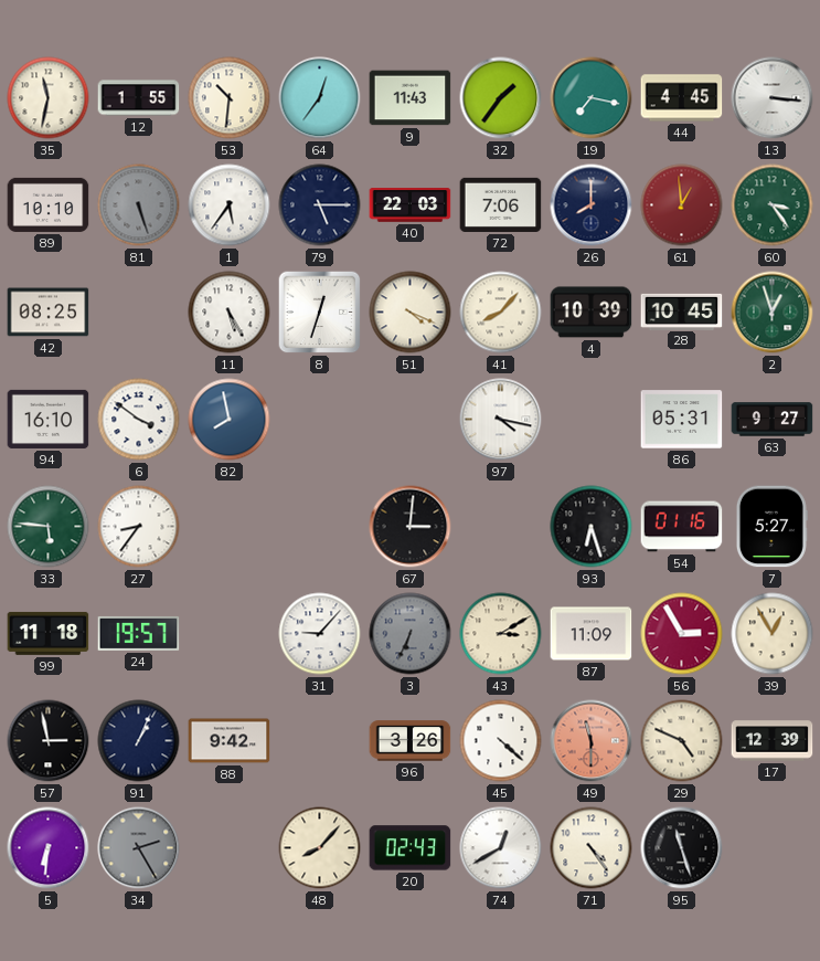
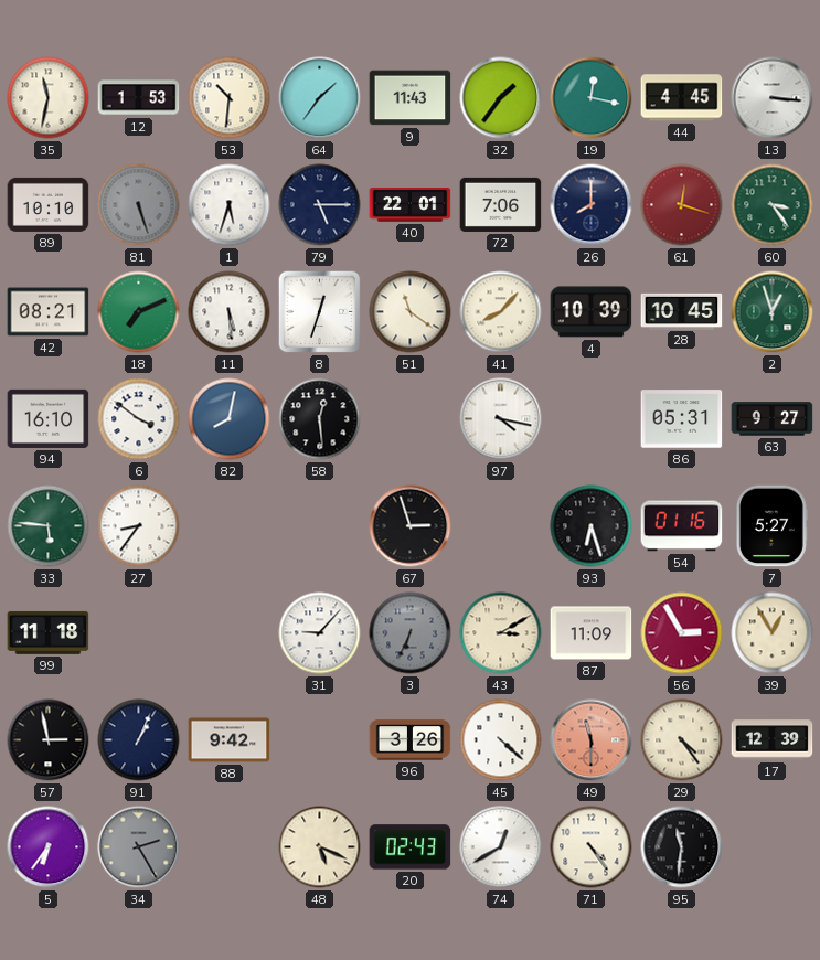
12: 1:55 -> 1:53 (139, 98)
64: 12:36 -> 1:36 (320, 98)
19: 7:17 -> 12:17 (592, 98)
1: 5:36 -> 5:33 (230, 205)
40: 22:03 -> 22:01 (411, 205)
61: 12:59 -> 12:18 (682, 205)
42: 08:25 -> 08:21 (49, 312)
18: none -> 7:11 (139, 312)
11: 5:25 -> 5:29 (230, 312)
51: 4:19 -> 11:21 (411, 312)
82: 7:58 -> 8:02 (230, 419)
58: none -> 12:29 (320, 419)
67: 3:01 -> 2:57 (411, 526)
24: 19:57 -> none (139, 633)
29: 4:49 -> 4:24 (682, 740)
5: 6:31 -> 6:36 (49, 847)
48: 8:07 -> 5:19 (320, 847)
95: 11:27 -> 11:31 (682, 847)
